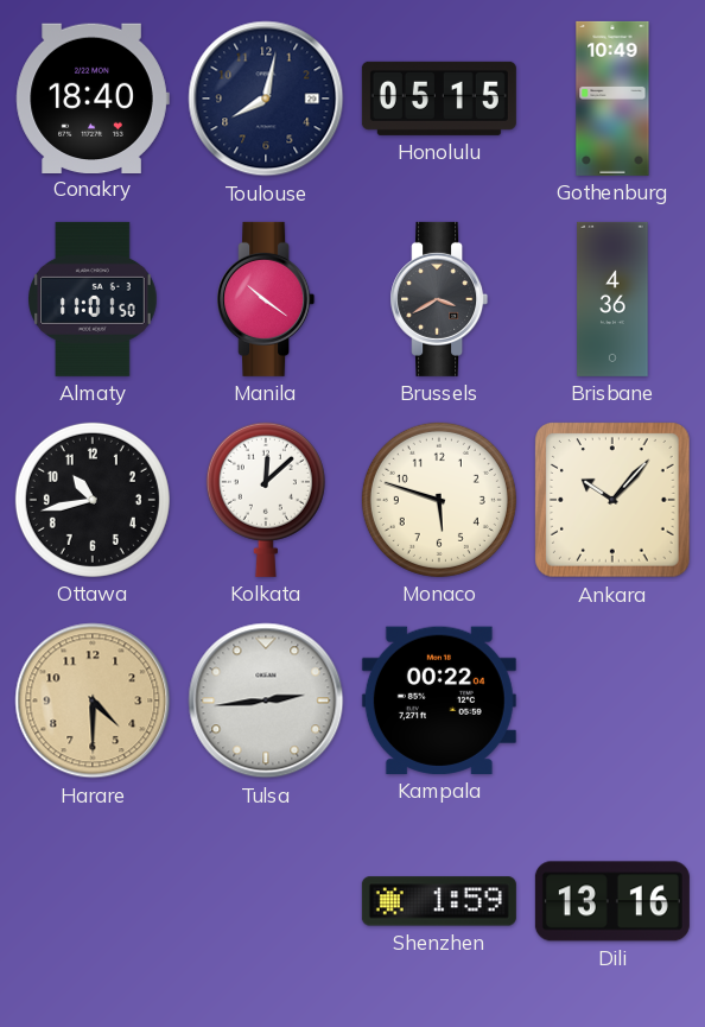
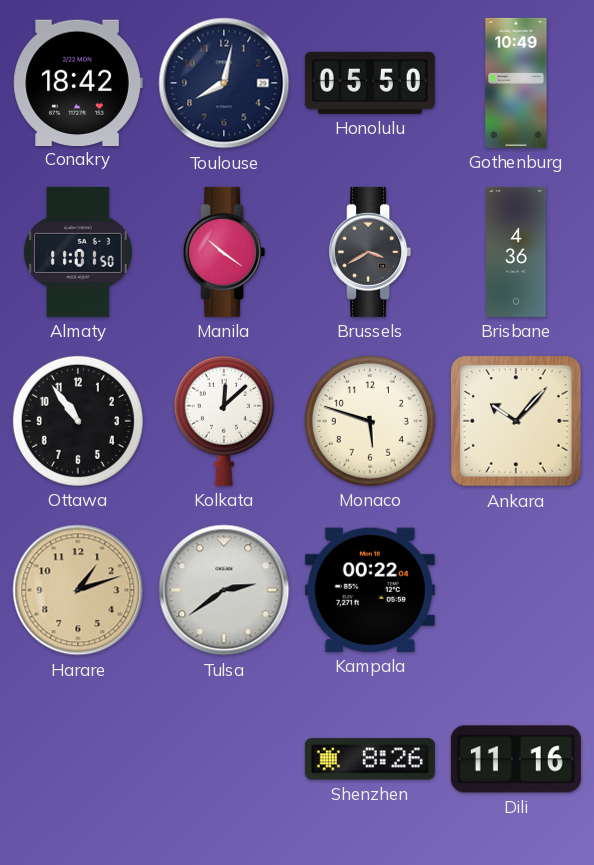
Conakry: 18:40 -> 18:42 (78, 82)
Honolulu: 05:15 -> 05:50 (370, 83)
Ottawa: 10:43 -> 10:54 (78, 421)
Harare: 4:30 -> 1:12 (78, 590)
Tulsa: 2:44 -> 2:39 (224, 590)
Shenzhen: 1:59 -> 8:26 (370, 759)
Dili: 13:16 -> 11:16 (516, 759)
